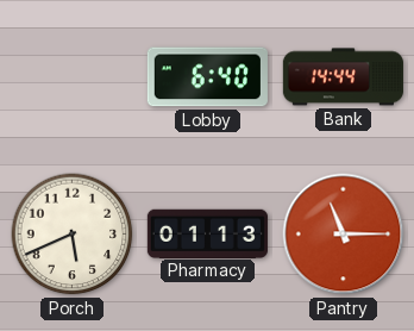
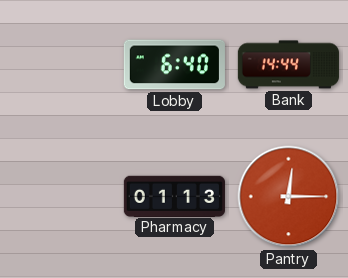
Porch: 5:41 -> none (73, 235)
Pantry: 11:15 -> 12:15 (289, 197)
